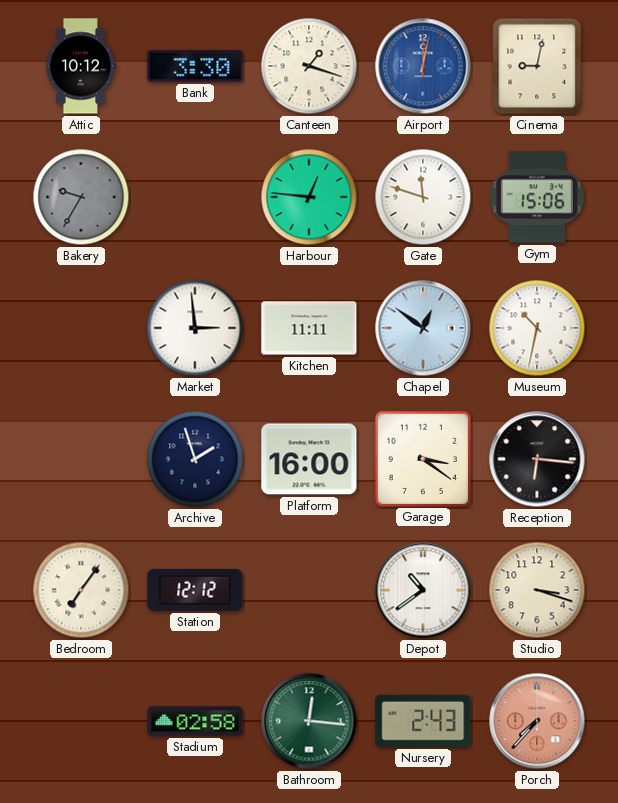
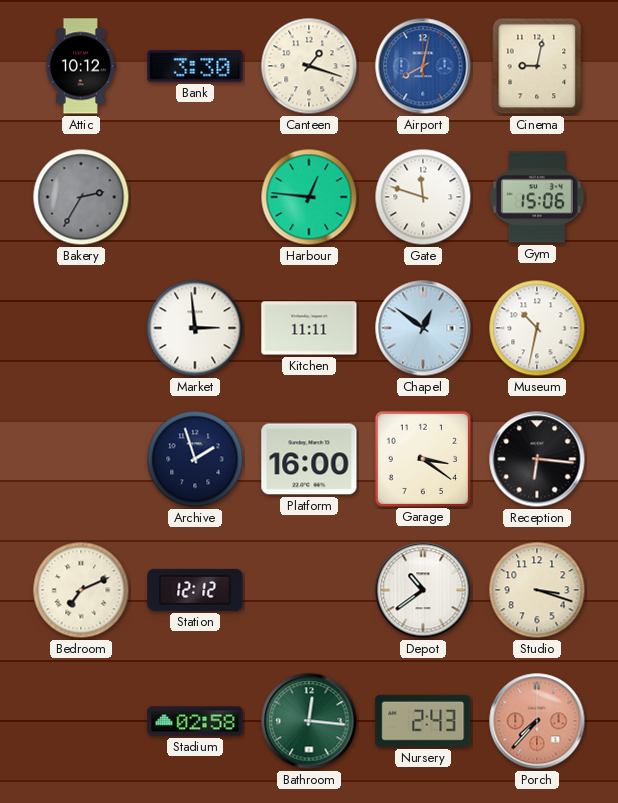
Airport: 12:02 -> 8:02 (423, 66)
Bakery: 9:35 -> 2:35 (81, 197)
Bedroom: 7:06 -> 7:11 (81, 590)
